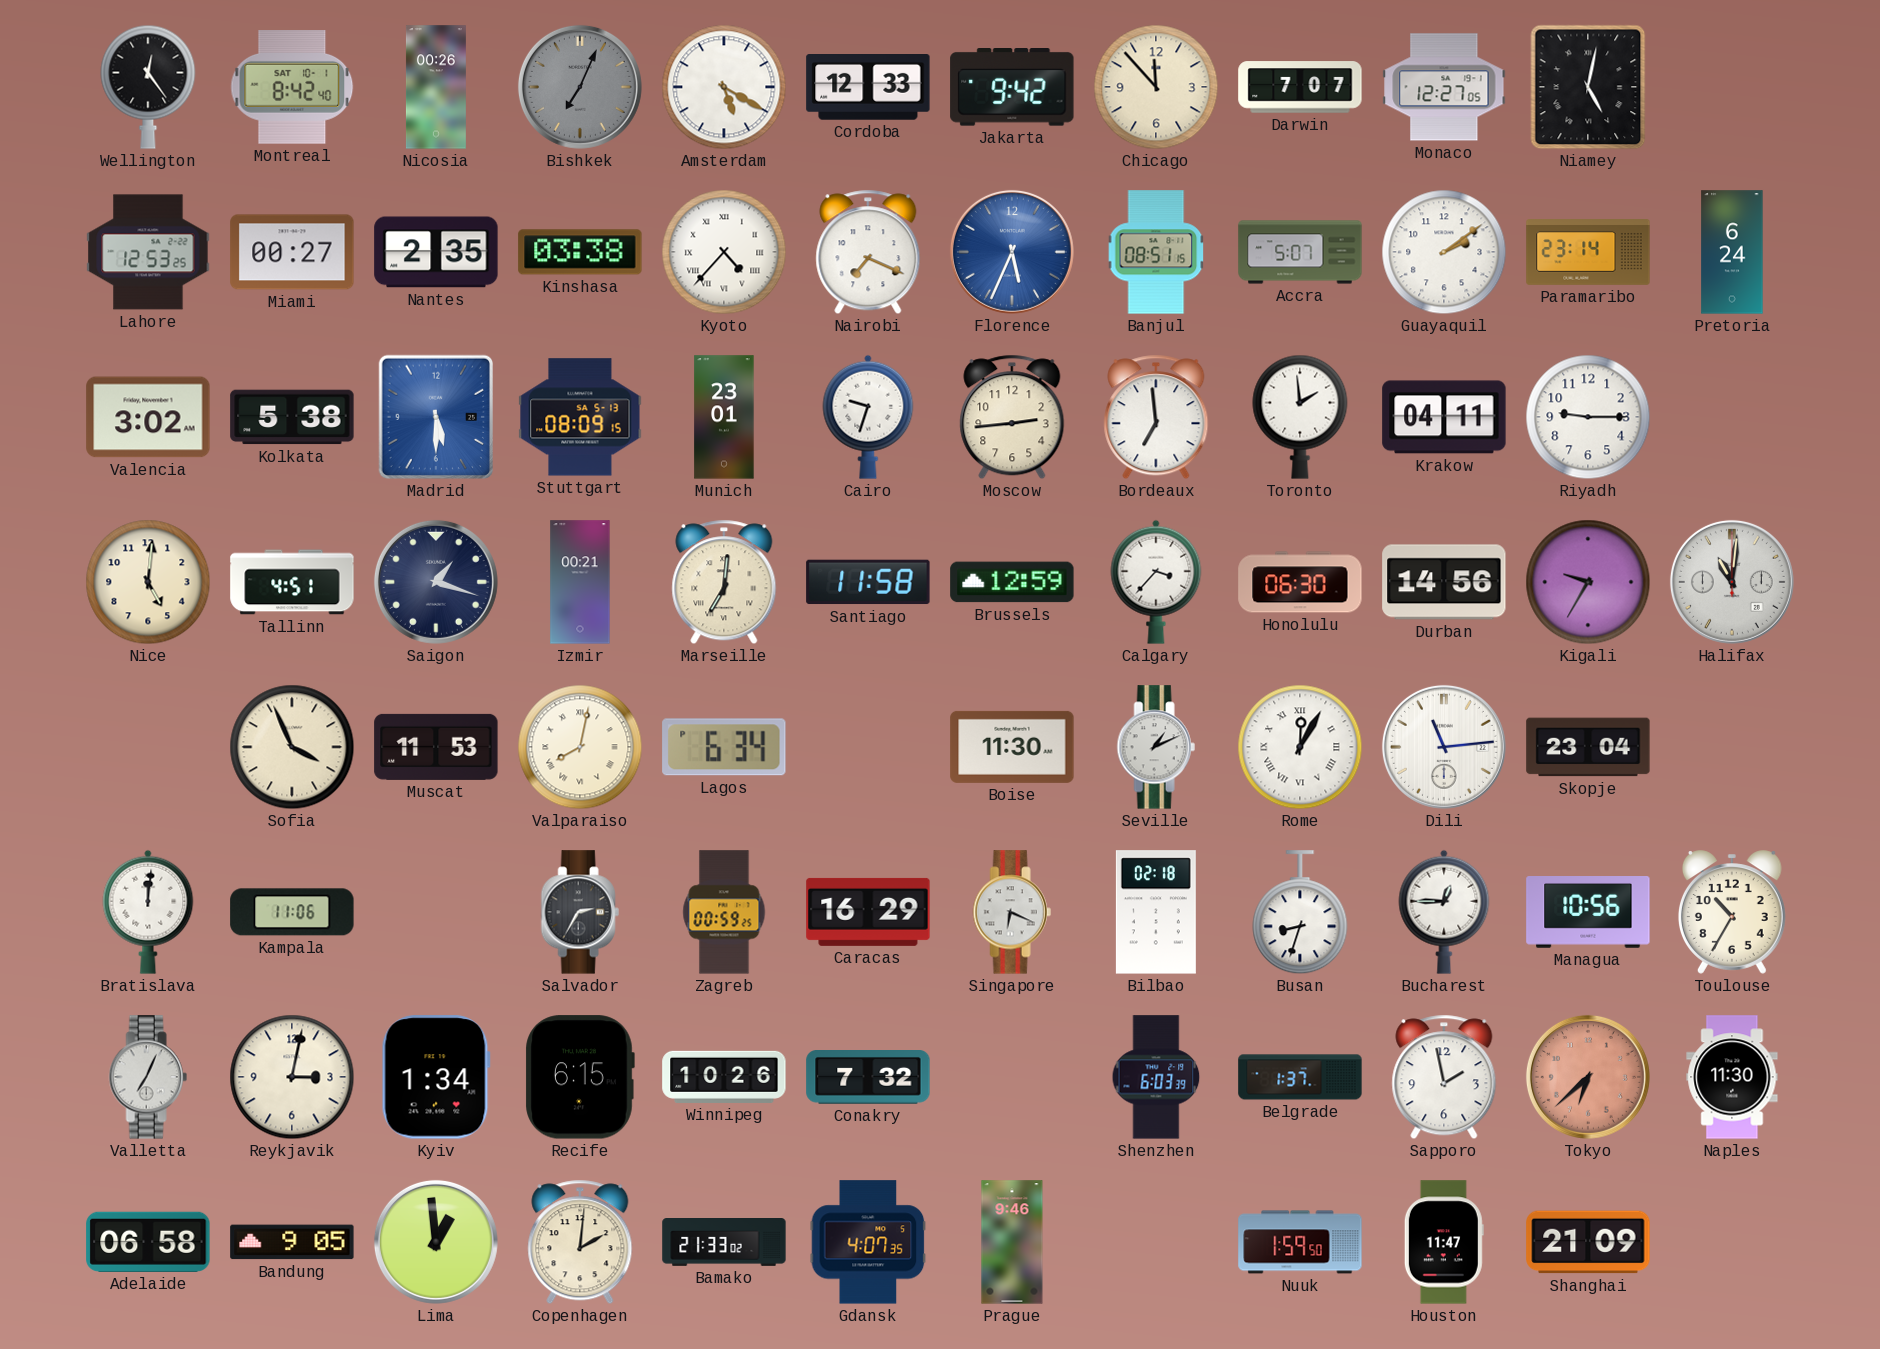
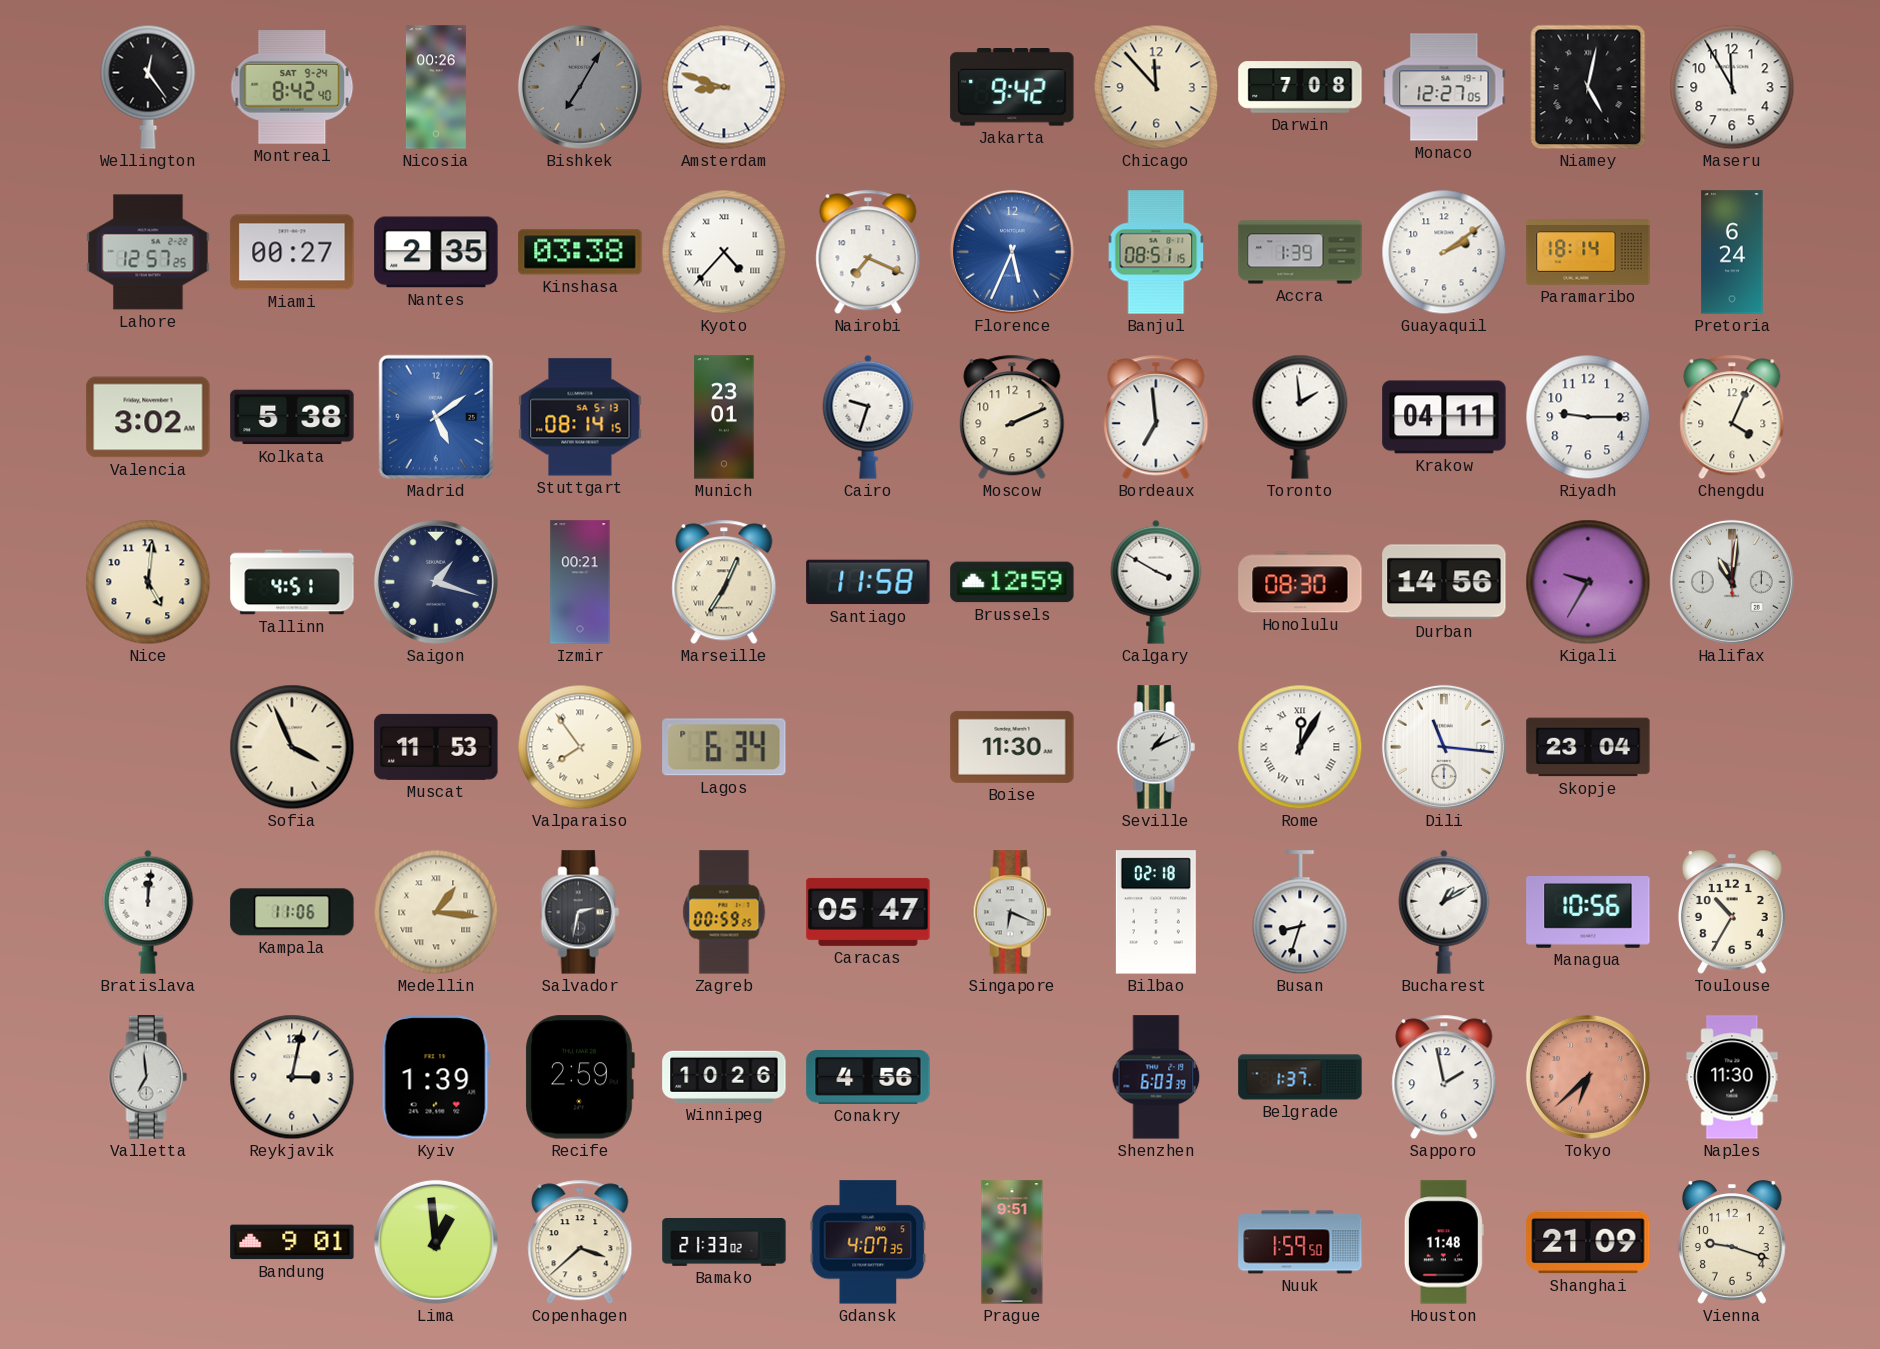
Montreal date: SAT 10-1 -> SAT 9-24 (292, 87)
Bishkek: 7:04 -> 7:05 (580, 87)
Amsterdam: 5:20 -> 8:48 (724, 87)
Cordoba: 12:33 -> none (868, 88)
Darwin: 7:07 -> 7:08 (1300, 87)
Maseru: none -> 11:55 (1732, 87)
Lahore: 12:53 -> 12:57 (148, 252)
Accra: 5:07 -> 1:39 (1300, 252)
Paramaribo: 23:14 -> 18:14 (1588, 252)
Madrid: 5:30 -> 5:09 (435, 417)
Stuttgart: 08:09 -> 08:14 (580, 417)
Moscow: 2:44 -> 2:11 (1012, 417)
Chengdu: none -> 4:04 (1732, 417)
Marseille: 7:01 -> 7:04 (724, 582)
Calgary: 3:37 -> 3:50 (1156, 582)
Honolulu: 06:30 -> 08:30 (1300, 582)
Valparaiso: 8:02 -> 7:54 (580, 747)
Dili: 11:14 -> 11:16 (1444, 747)
Medellin: none -> 1:16 (436, 912)
Salvador: 2:35 -> 2:32 (580, 912)
Caracas: 16:29 -> 05:47 (868, 912)
Bucharest: 12:45 -> 1:10 (1444, 912)
Valletta: 7:04 -> 6:59 (148, 1077)
Kyiv: 1:34 -> 1:39 (436, 1077)
Recife: 6:15 -> 2:59 (580, 1077)
Conakry: 7:32 -> 4:56 (868, 1078)
Adelaide: 06:58 -> none (148, 1242)
Bandung: 9:05 -> 9:01 (292, 1242)
Copenhagen: 2:01 -> 3:38 (580, 1242)
Prague: 9:46 -> 9:51 (1012, 1242)
Houston: 11:47 -> 11:48 (1444, 1242)
Vienna: none -> 9:18 (1732, 1242)
